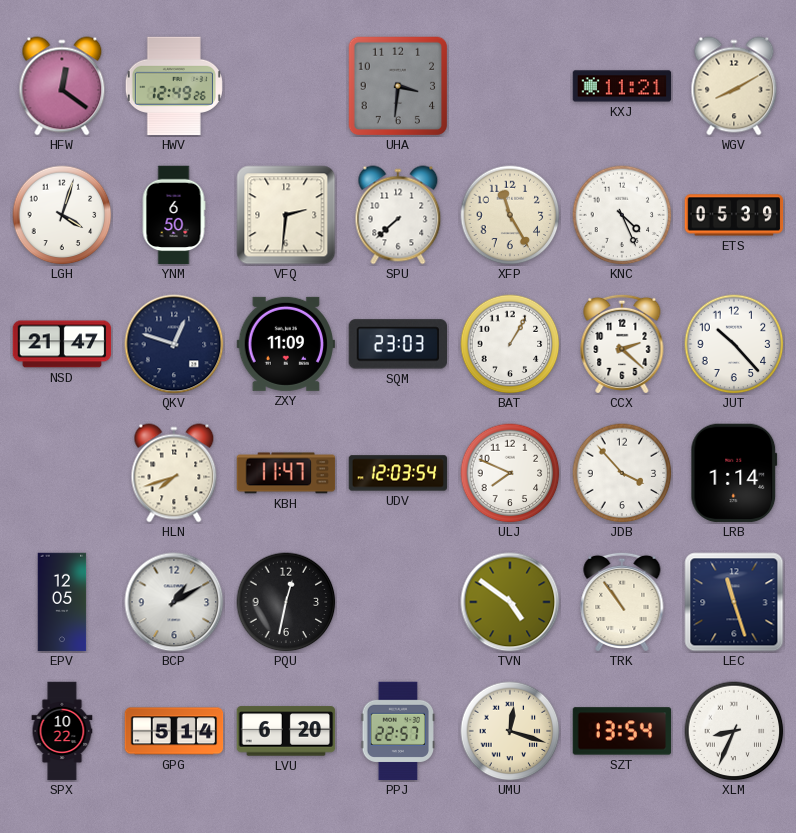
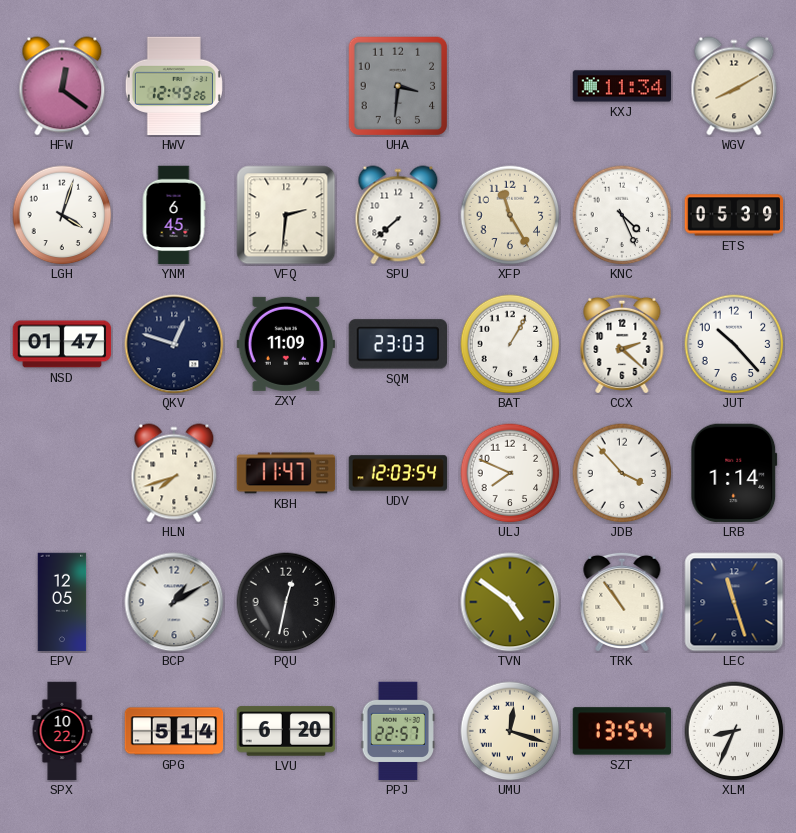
KXJ: 11:21 -> 11:34 (622, 86)
YNM: 6:50 -> 6:45 (174, 215)
NSD: 21:47 -> 01:47 (62, 344)
